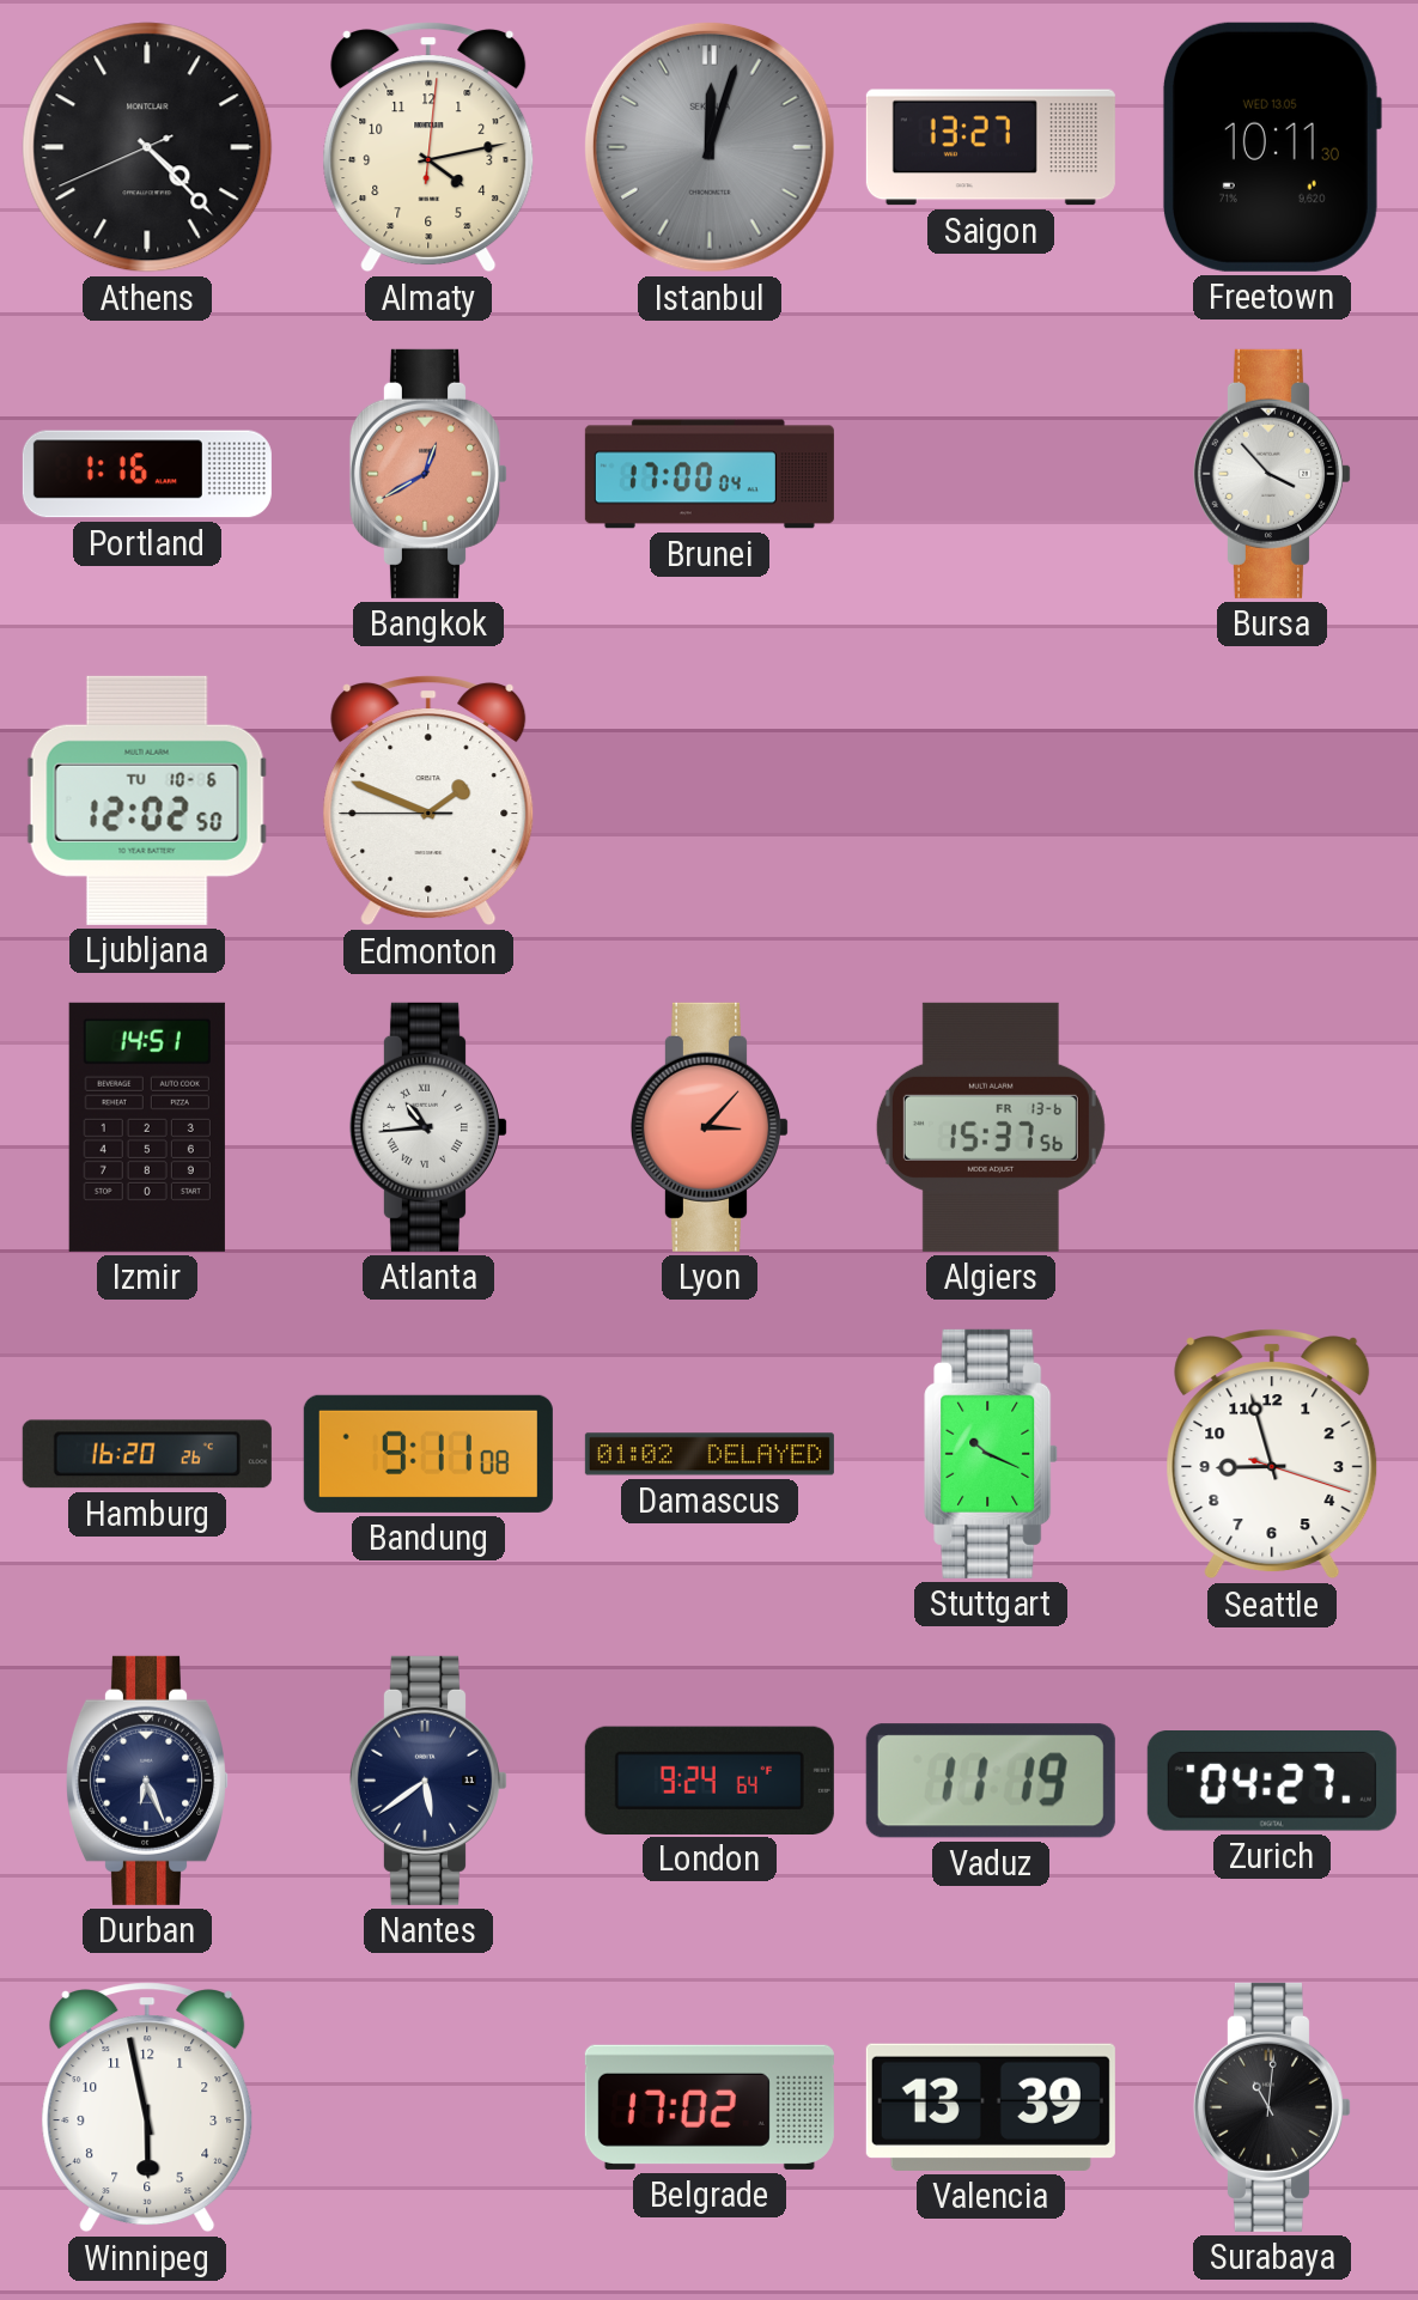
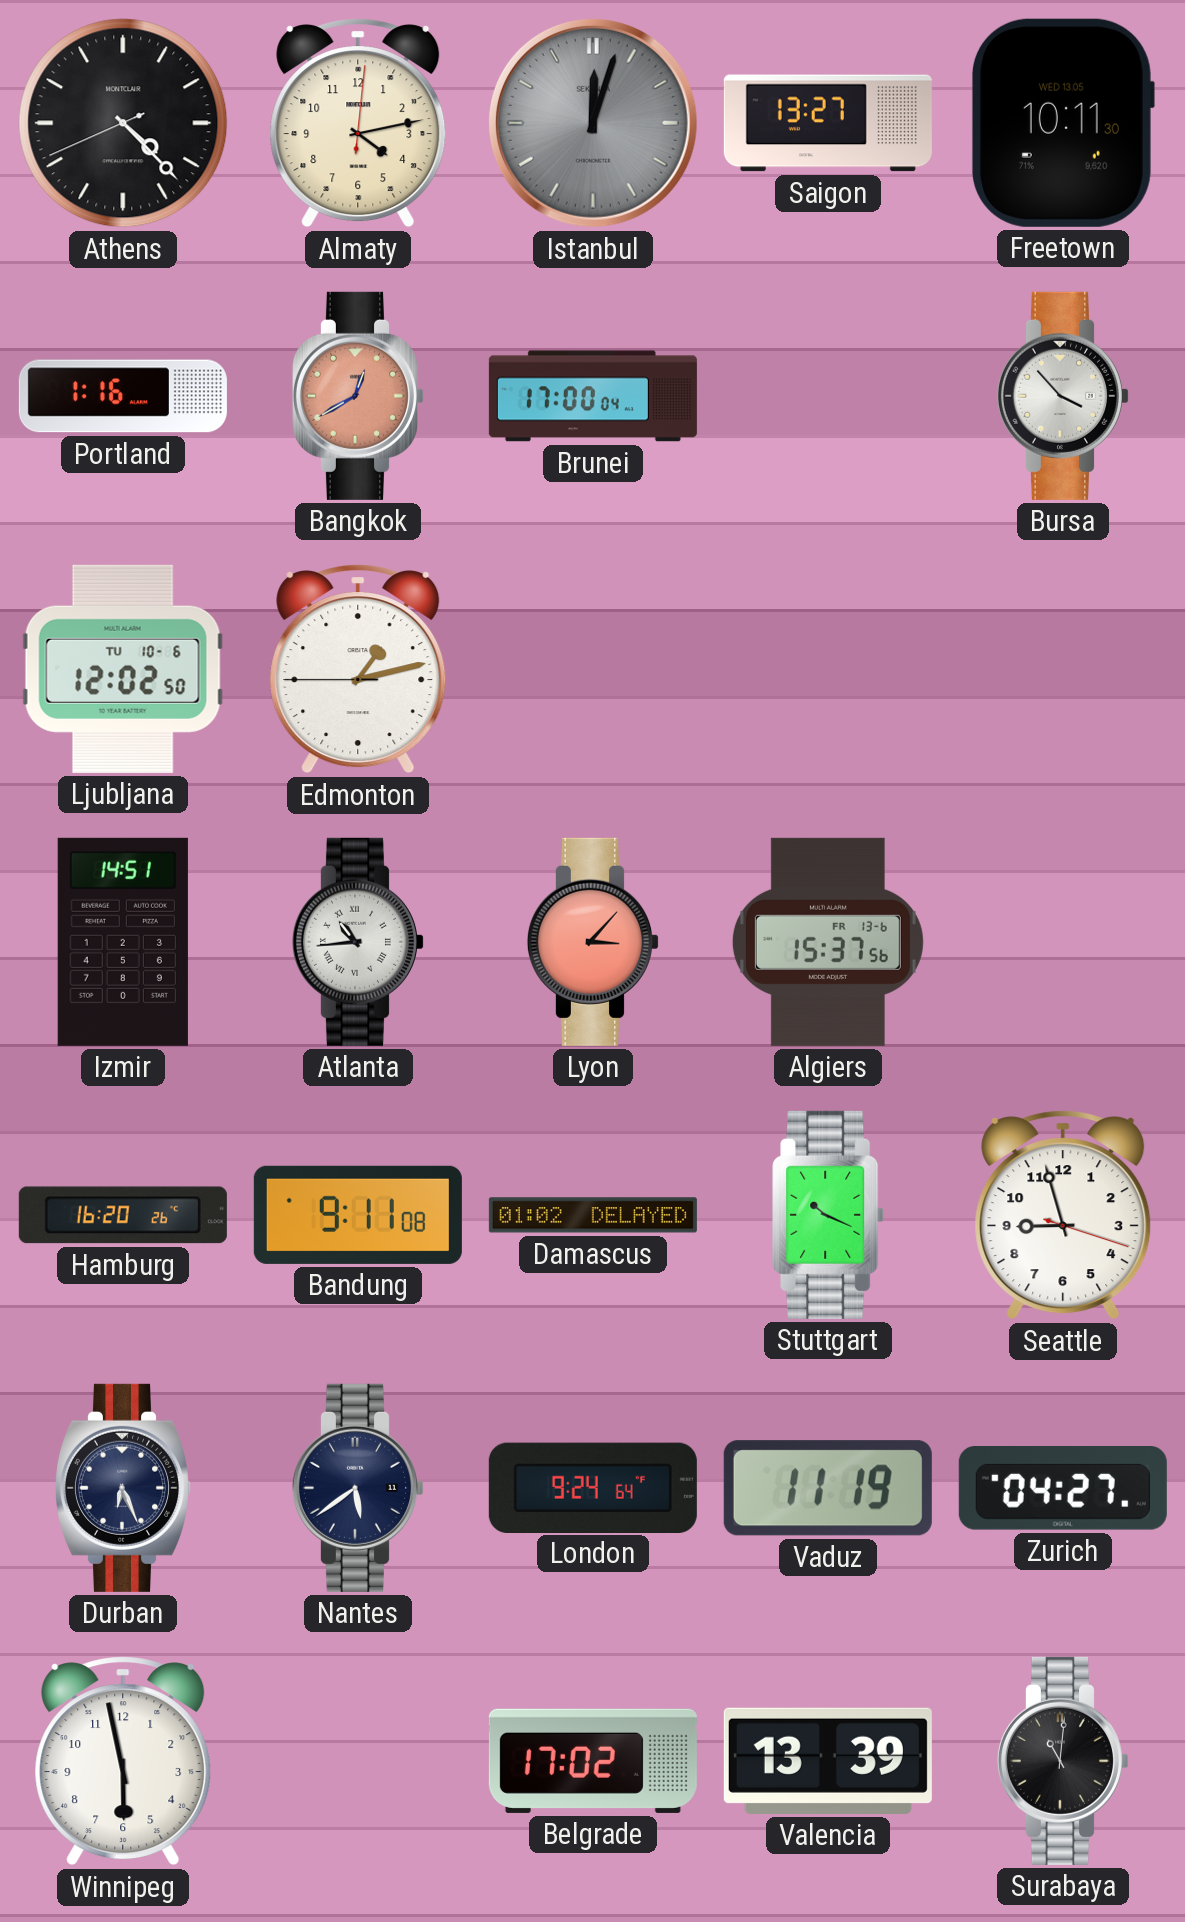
Edmonton: 1:48 -> 1:12 (358, 669)
